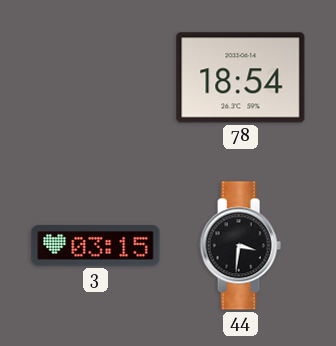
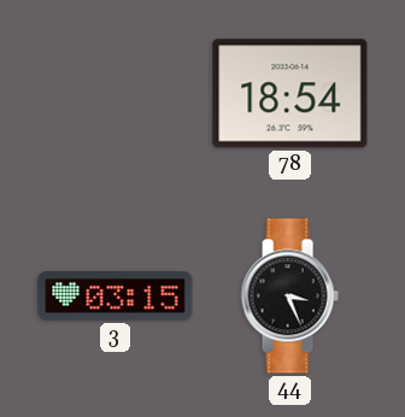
44: 3:31 -> 3:26 (289, 296)
